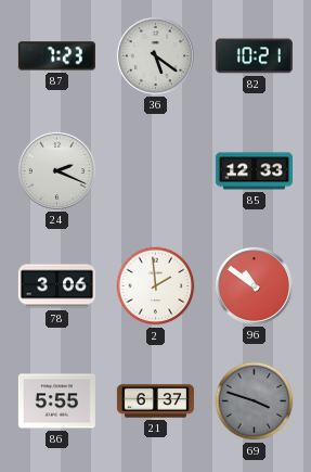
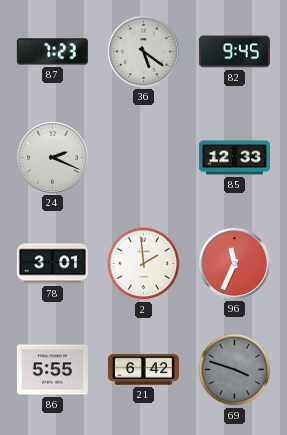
82: 10:21 -> 9:45 (234, 52)
78: 3:06 -> 3:01 (52, 264)
96: 10:51 -> 11:34 (234, 263)
21: 6:37 -> 6:42 (143, 370)
